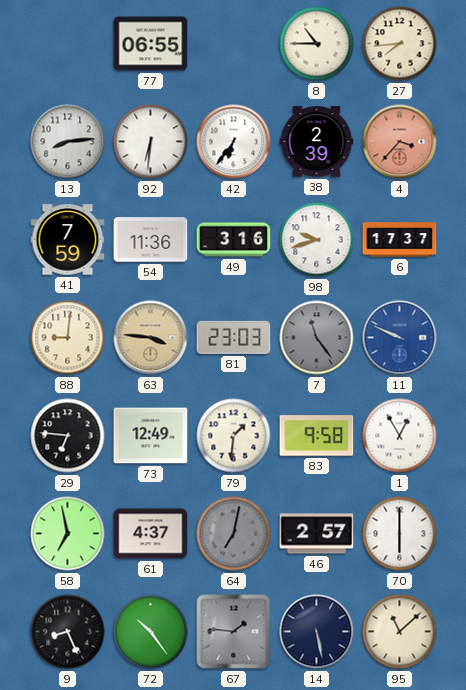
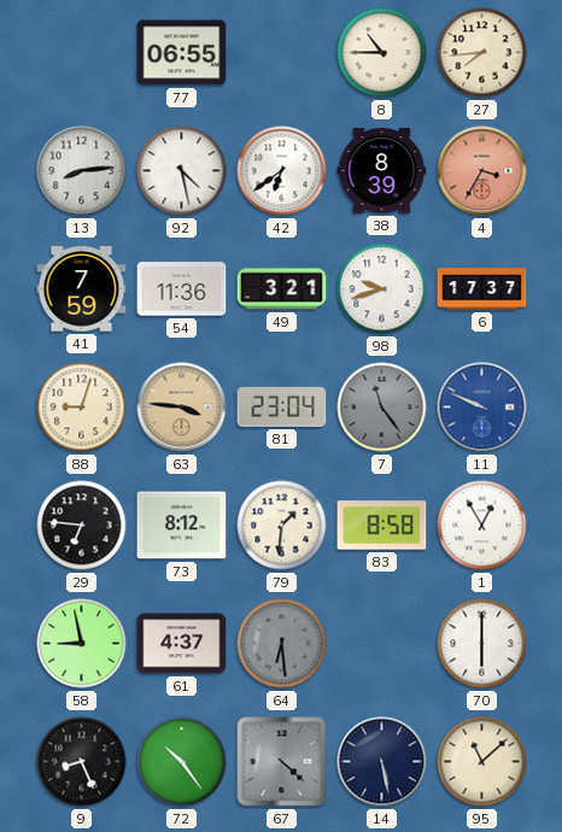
92: 6:31 -> 4:28 (182, 171)
42: 6:36 -> 6:39 (282, 171)
38: 2:39 -> 8:39 (382, 171)
4: 3:37 -> 3:35 (482, 171)
49: 3:16 -> 3:21 (282, 289)
88: 9:01 -> 9:03 (82, 408)
81: 23:03 -> 23:04 (282, 406)
73: 12:49 -> 8:12 (182, 526)
83: 9:58 -> 8:58 (382, 526)
58: 6:58 -> 8:58 (82, 644)
64: 7:02 -> 6:29 (282, 644)
46: 2:57 -> none (317, 534)
67: 1:46 -> 4:22 (282, 762)
